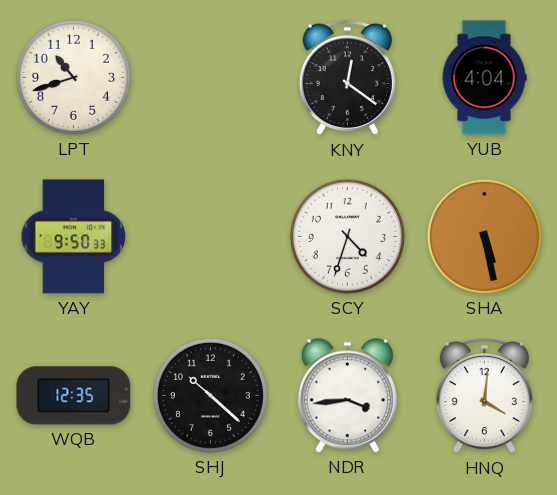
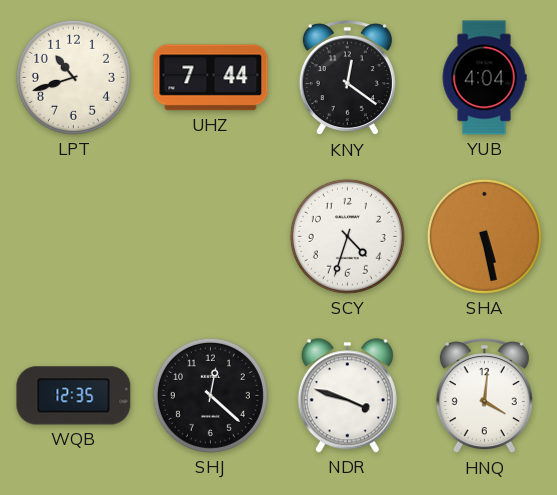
UHZ: none -> 7:44 (211, 78)
YAY: 9:50 -> none (74, 237)
SHJ: 10:22 -> 12:22 (210, 395)
NDR: 3:44 -> 3:48 (347, 396)
